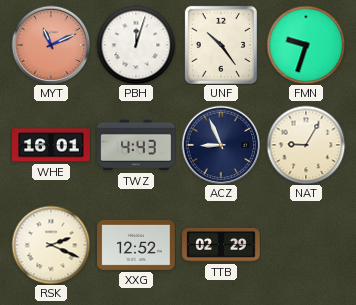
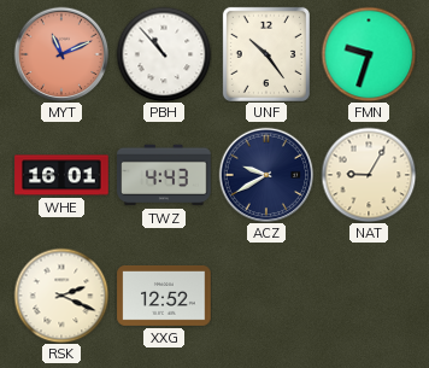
PBH: 12:03 -> 10:53 (164, 54)
ACZ: 8:56 -> 9:40 (266, 175)
TTB: 02:29 -> none (221, 245)
